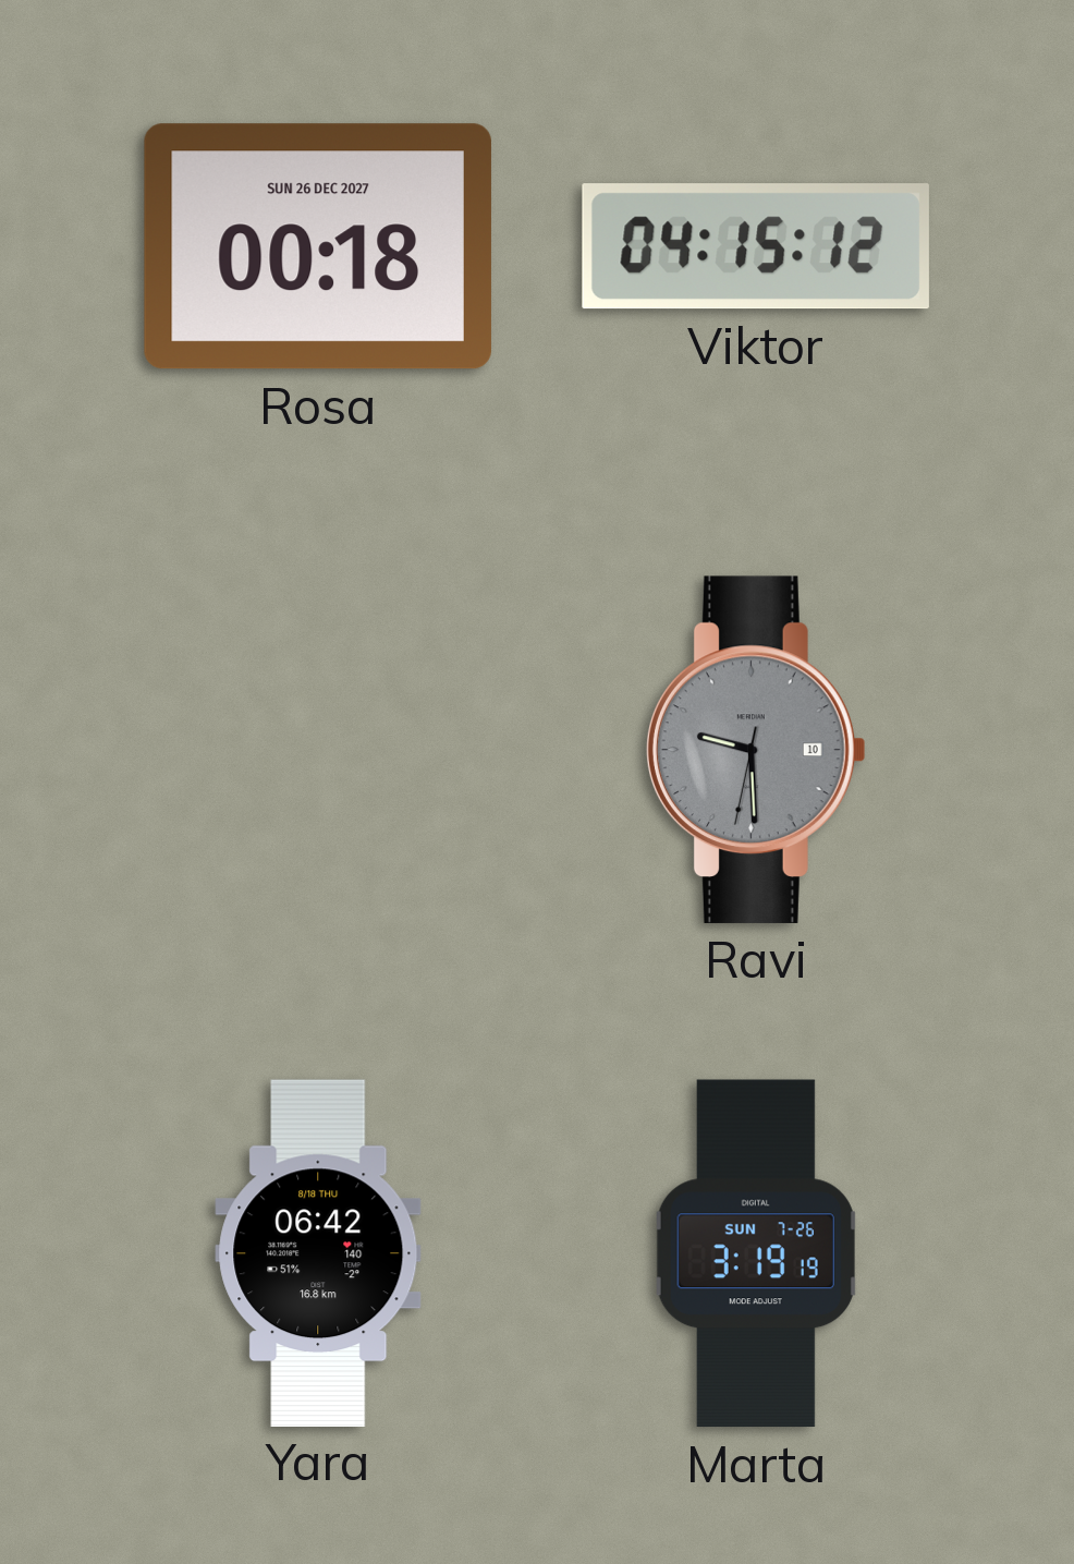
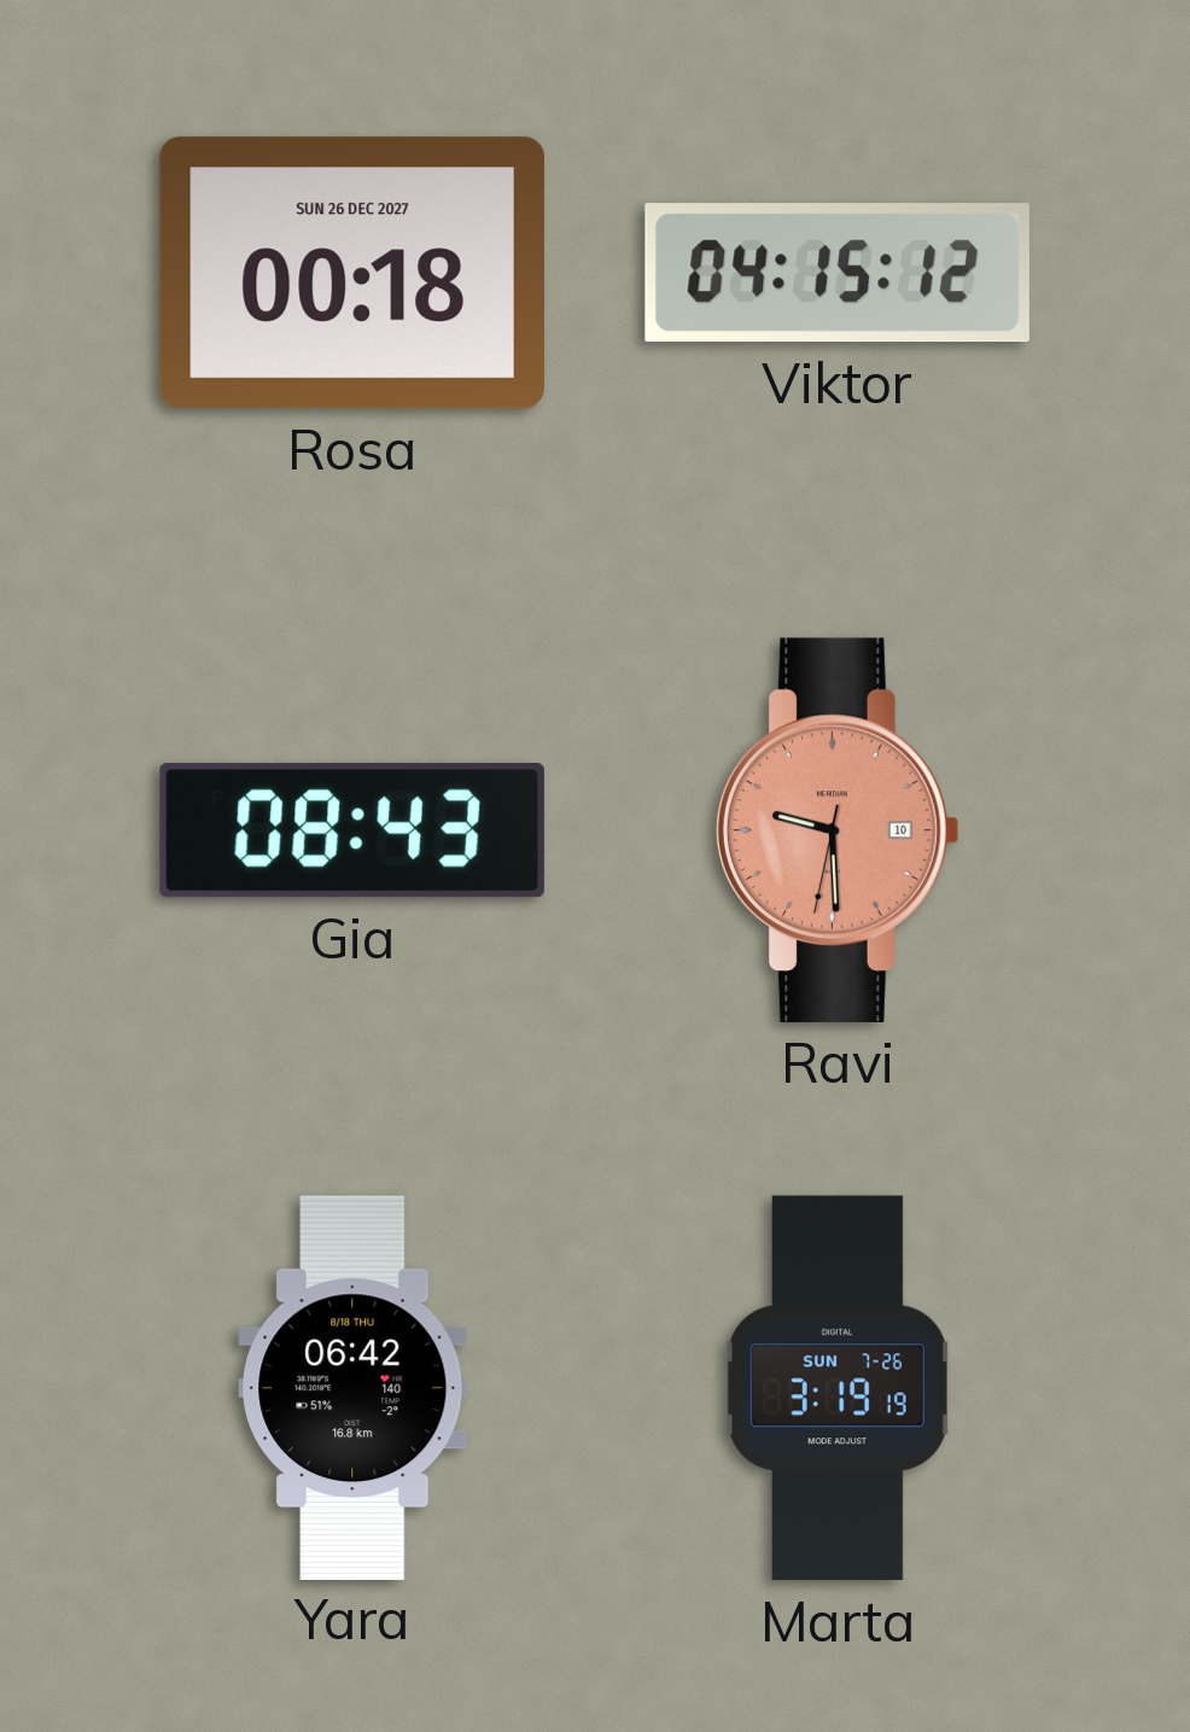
Gia: none -> 08:43 (352, 830)
Ravi dial: grey -> salmon (838, 830)
